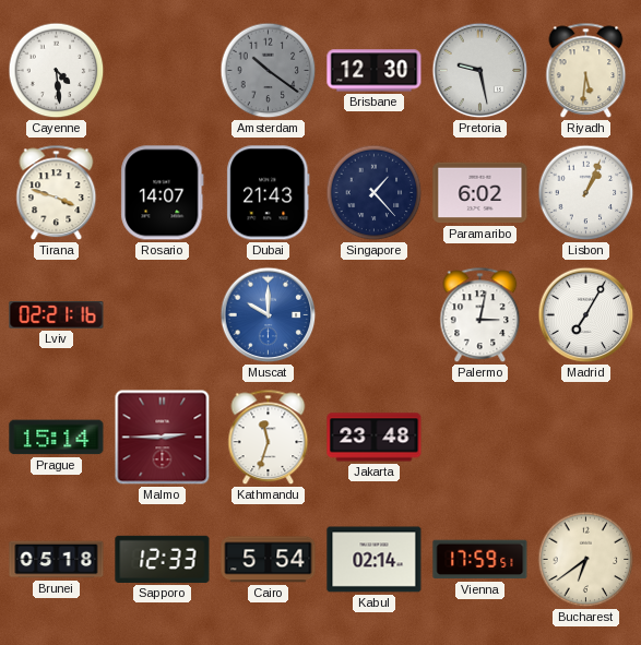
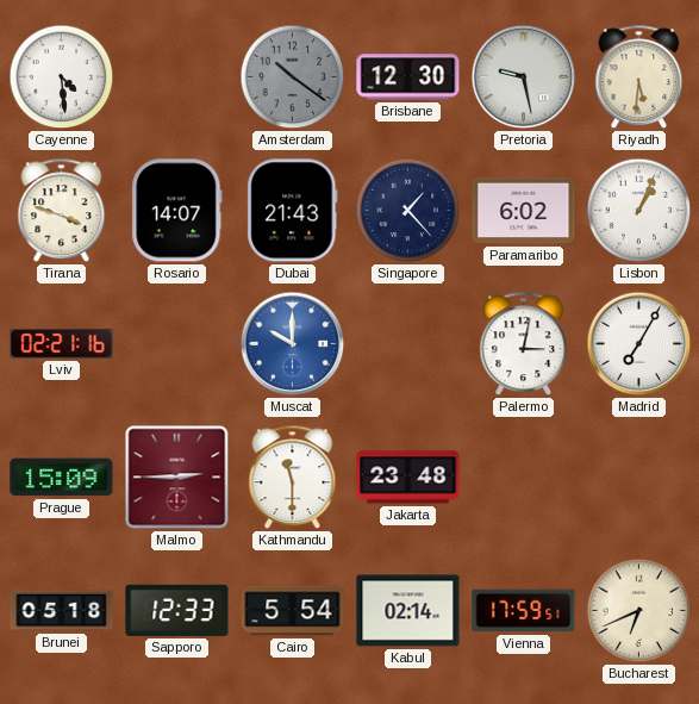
Prague: 15:14 -> 15:09 (62, 478)
Kathmandu: 11:33 -> 11:30 (293, 478)
Bucharest: 6:39 -> 6:41 (639, 611)
